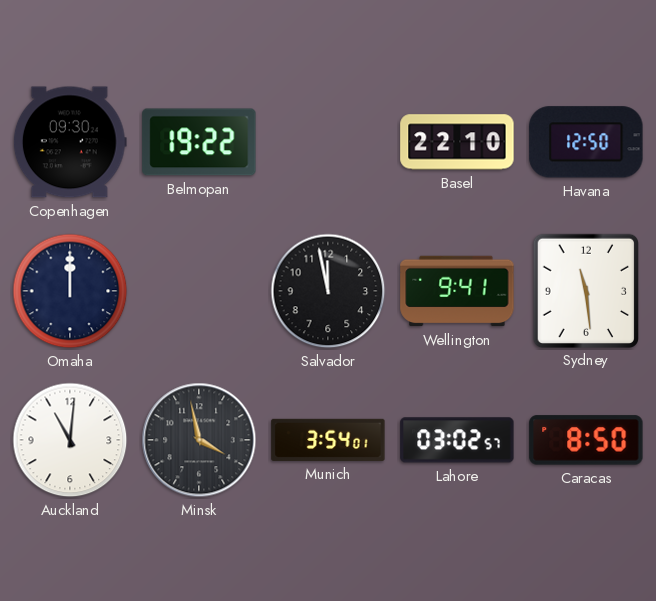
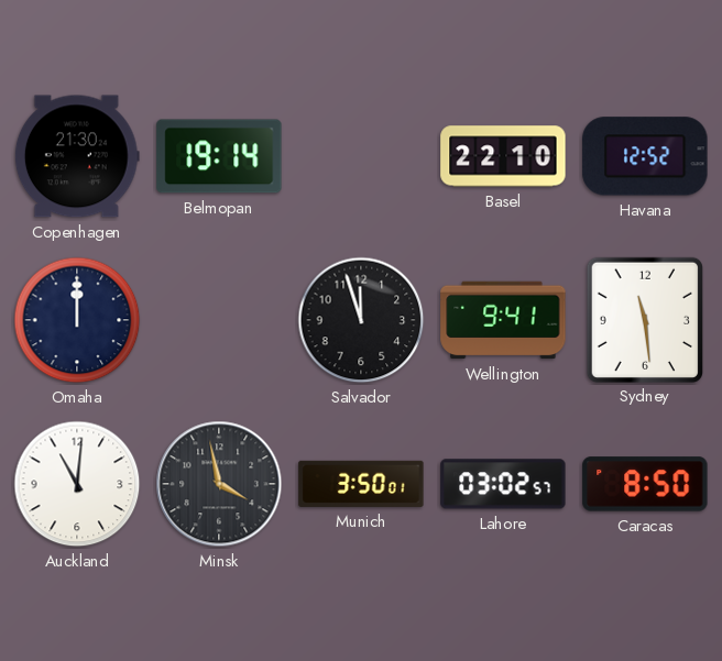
Copenhagen: 09:30 -> 21:30 (77, 156)
Belmopan: 19:22 -> 19:14 (219, 156)
Havana: 12:50 -> 12:52 (645, 156)
Salvador: 11:58 -> 11:57 (361, 320)
Munich: 3:54 -> 3:50 (361, 484)
